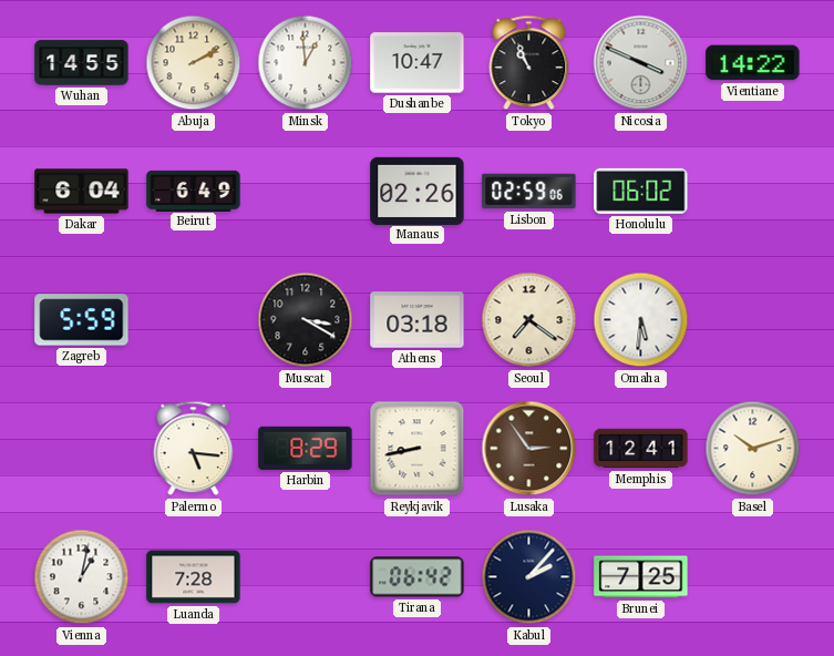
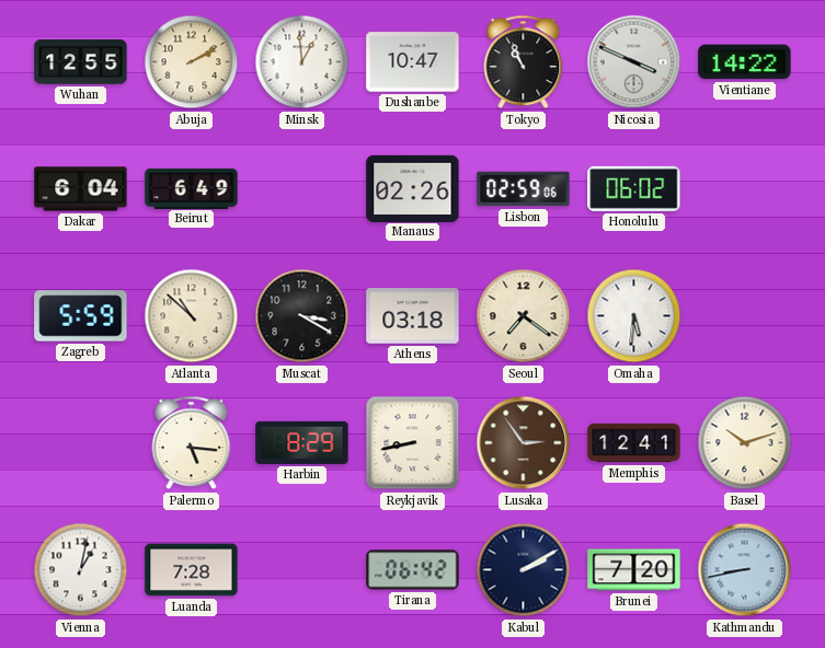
Wuhan: 14:55 -> 12:55 (81, 62)
Atlanta: none -> 10:52 (192, 316)
Kabul: 2:07 -> 2:10 (524, 570)
Brunei: 7:25 -> 7:20 (634, 570)
Kathmandu: none -> 8:43 (745, 570)
